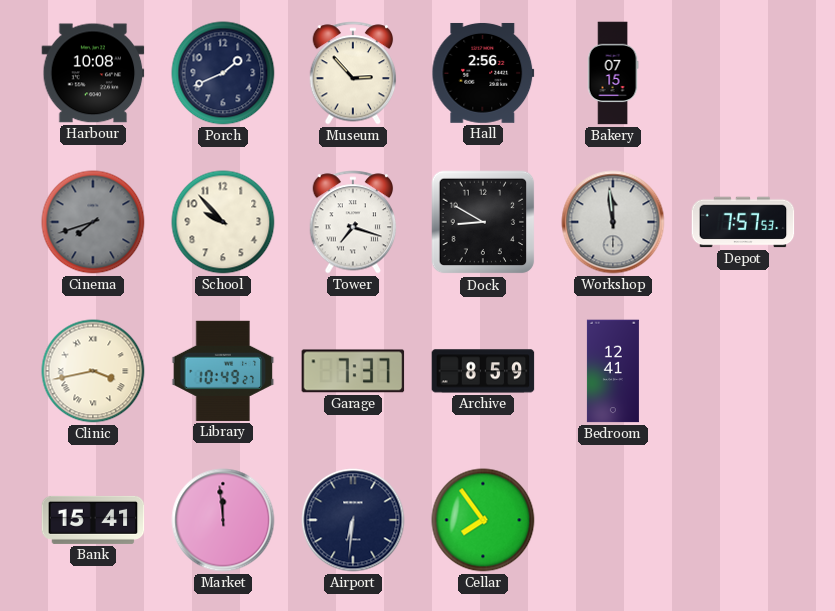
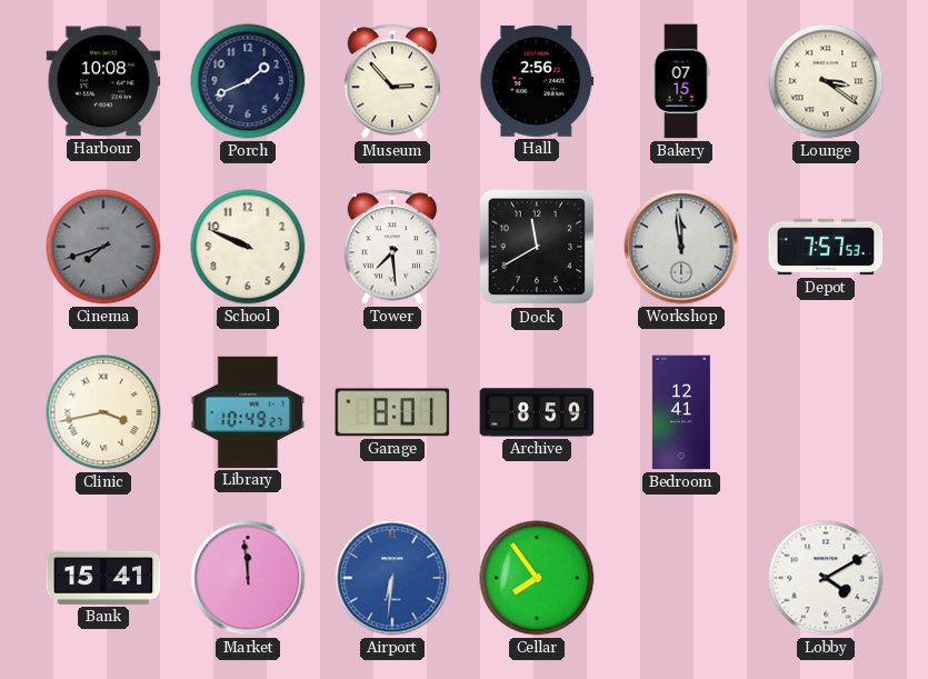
Lounge: none -> 3:21 (826, 81)
School: 9:53 -> 9:49 (248, 247)
Tower: 7:18 -> 7:29 (392, 247)
Dock: 8:50 -> 11:40 (537, 247)
Garage: 7:37 -> 8:01 (392, 412)
Airport dial: navy -> blue (392, 578)
Lobby: none -> 4:10 (826, 578)
